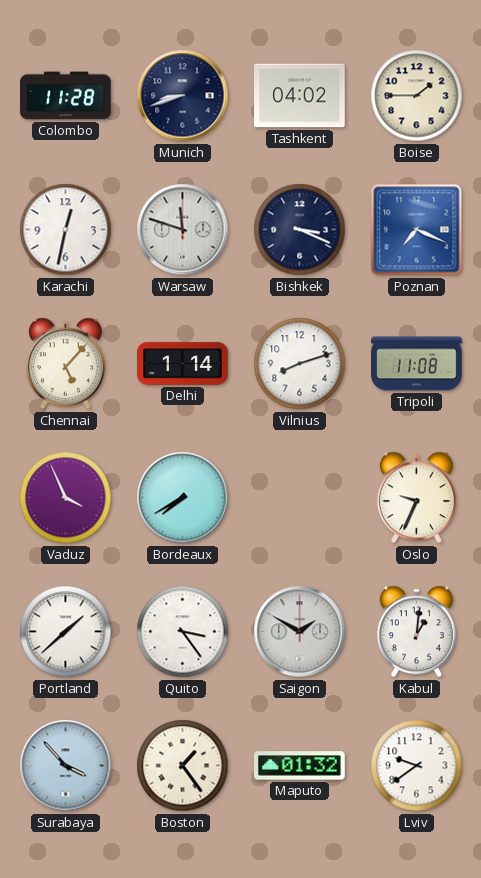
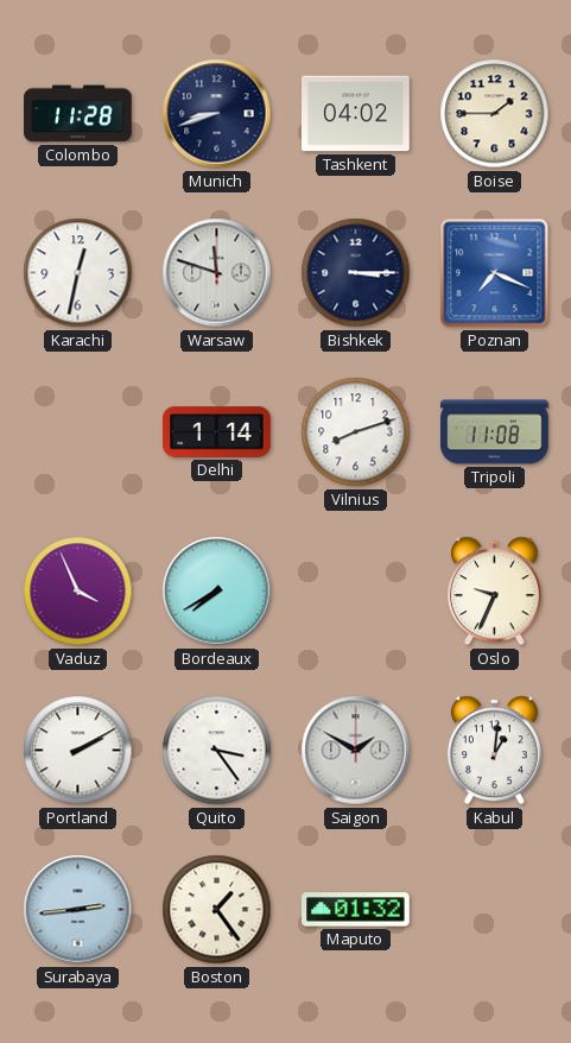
Bishkek: 3:19 -> 3:15 (356, 273)
Chennai: 5:07 -> none (65, 364)
Portland: 1:38 -> 2:10 (78, 751)
Surabaya: 3:53 -> 2:44 (78, 910)
Lviv: 9:39 -> none (417, 766)
